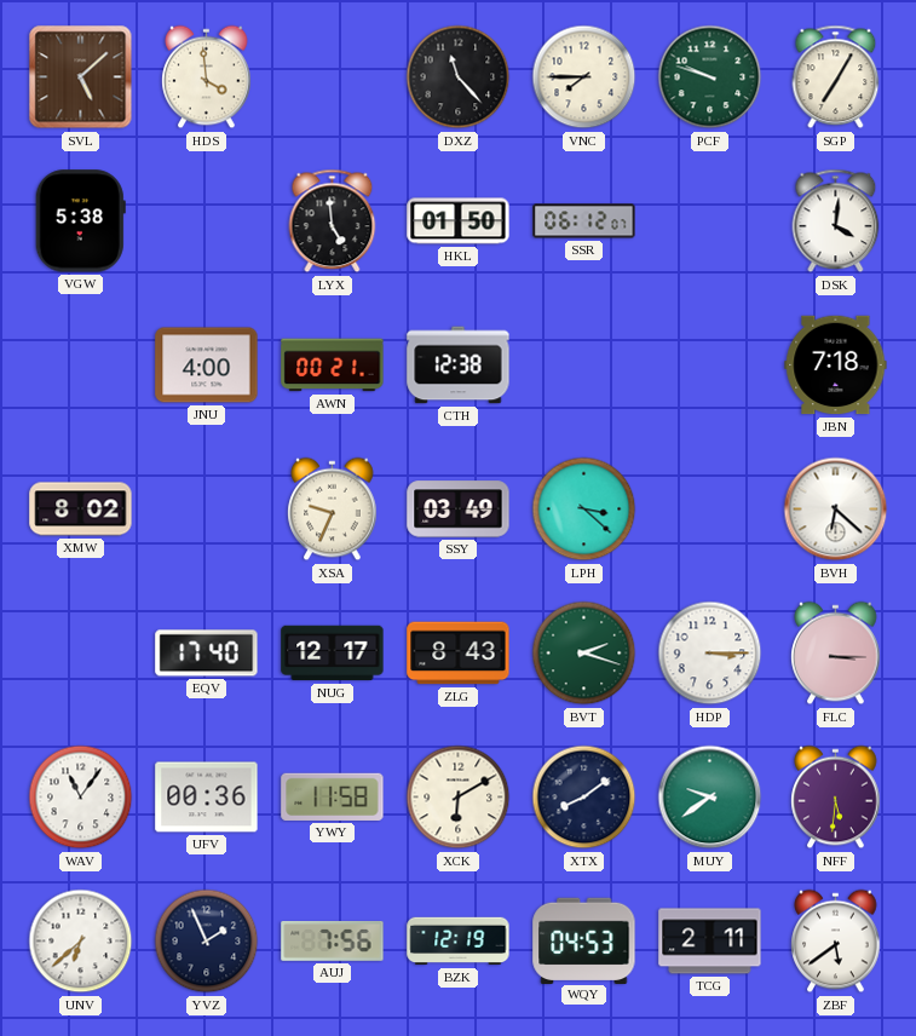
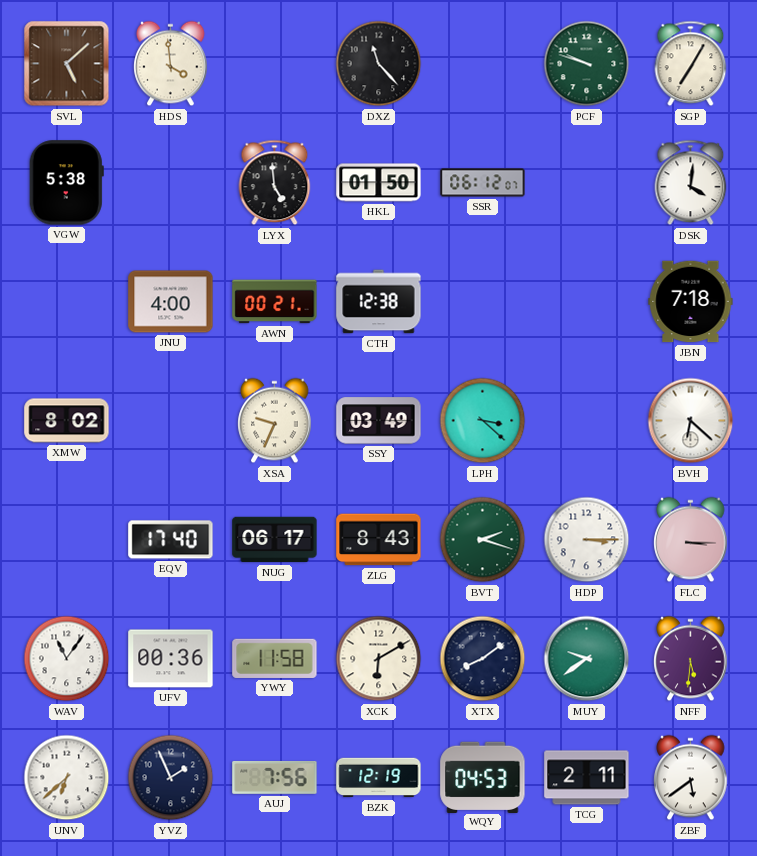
VNC: 7:45 -> none (584, 77)
NUG: 12:17 -> 06:17 (275, 540)
